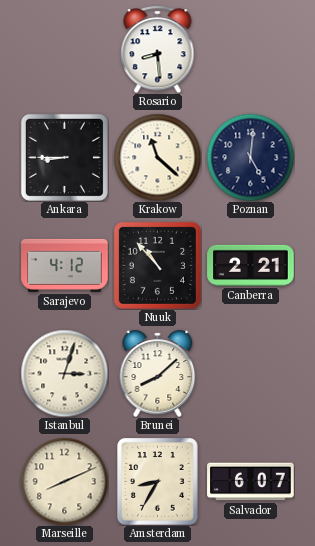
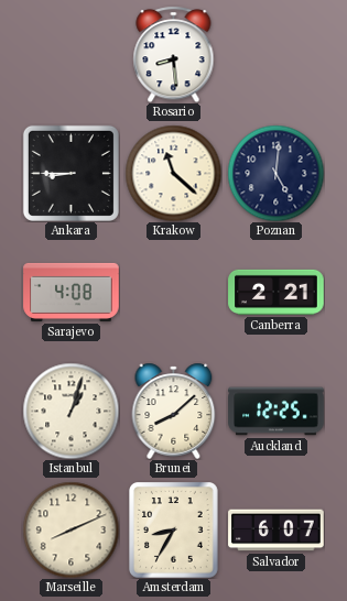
Sarajevo: 4:12 -> 4:08 (72, 292)
Nuuk: 10:53 -> none (157, 265)
Istanbul: 3:03 -> 1:03 (71, 411)
Auckland: none -> 12:25 (276, 412)
